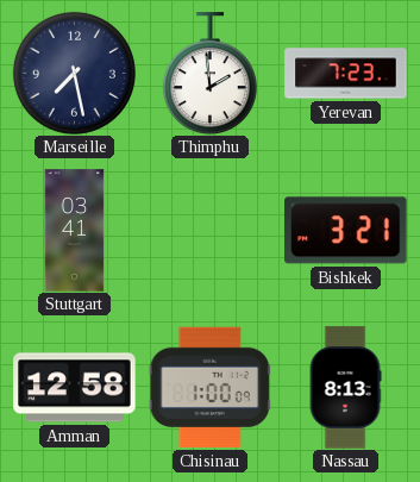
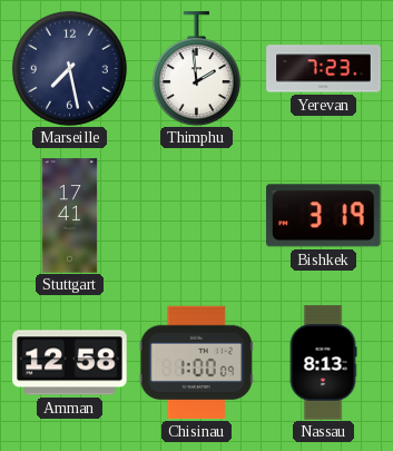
Stuttgart: 03:41 -> 17:41 (70, 216)
Bishkek: 3:21 -> 3:19 (324, 216)
